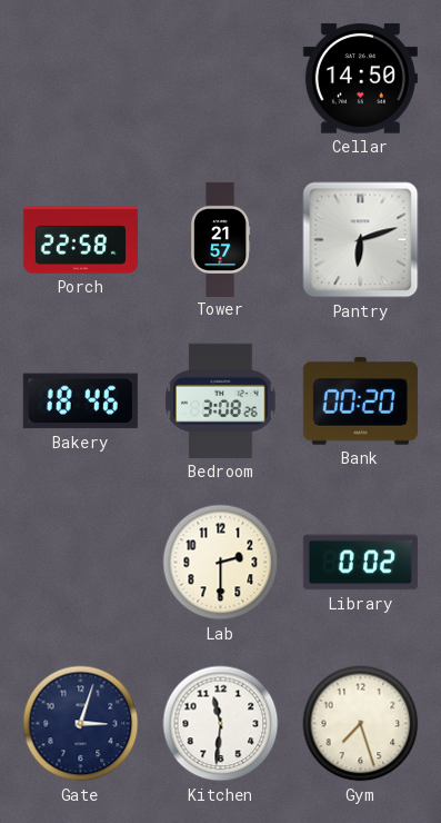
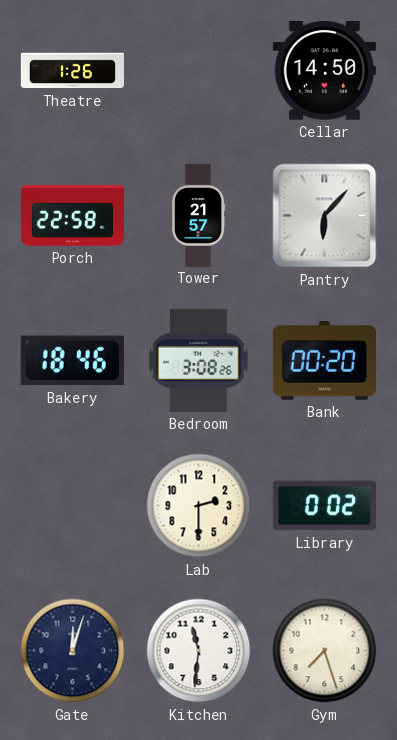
Theatre: none -> 1:26 (72, 71)
Pantry: 6:12 -> 6:07 (325, 216)
Gate: 3:03 -> 12:03 (73, 651)
